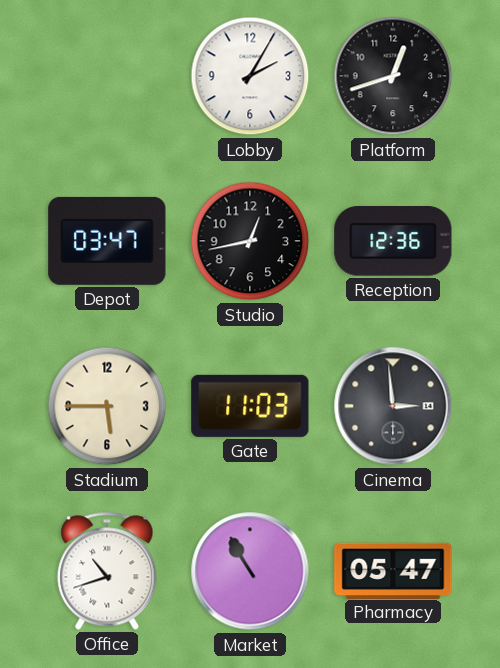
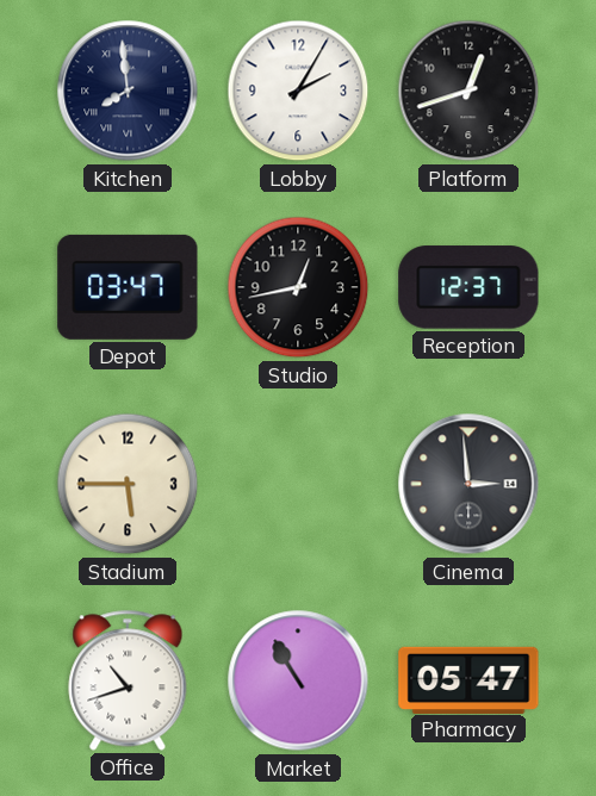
Kitchen: none -> 7:59 (128, 91)
Reception: 12:36 -> 12:37 (468, 287)
Gate: 11:03 -> none (250, 406)
